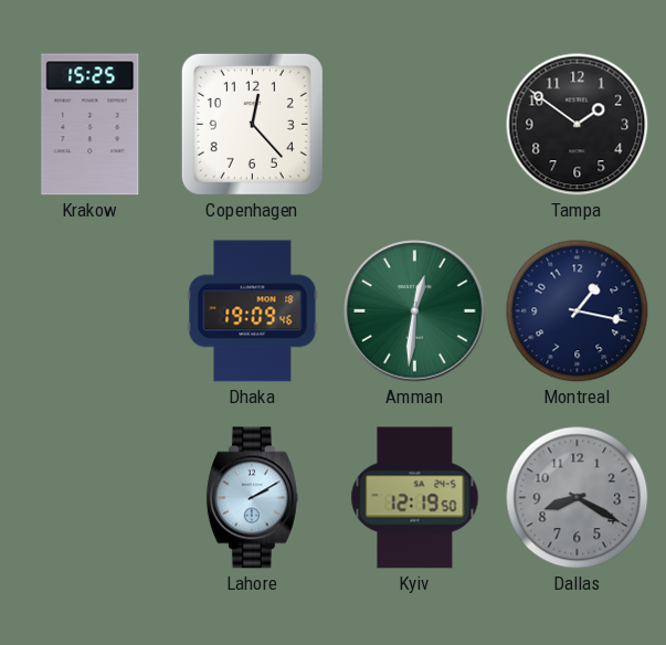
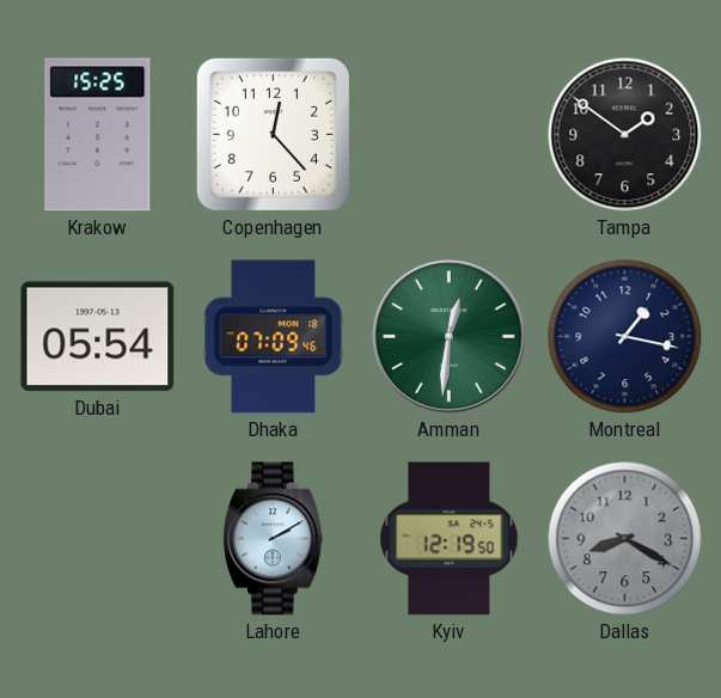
Dubai: none -> 05:54 (98, 337)
Dhaka: 19:09 -> 07:09 (274, 337)
